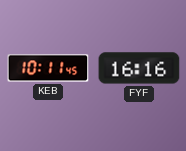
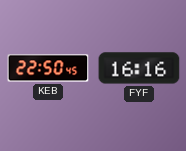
KEB: 10:11 -> 22:50 (48, 68)
